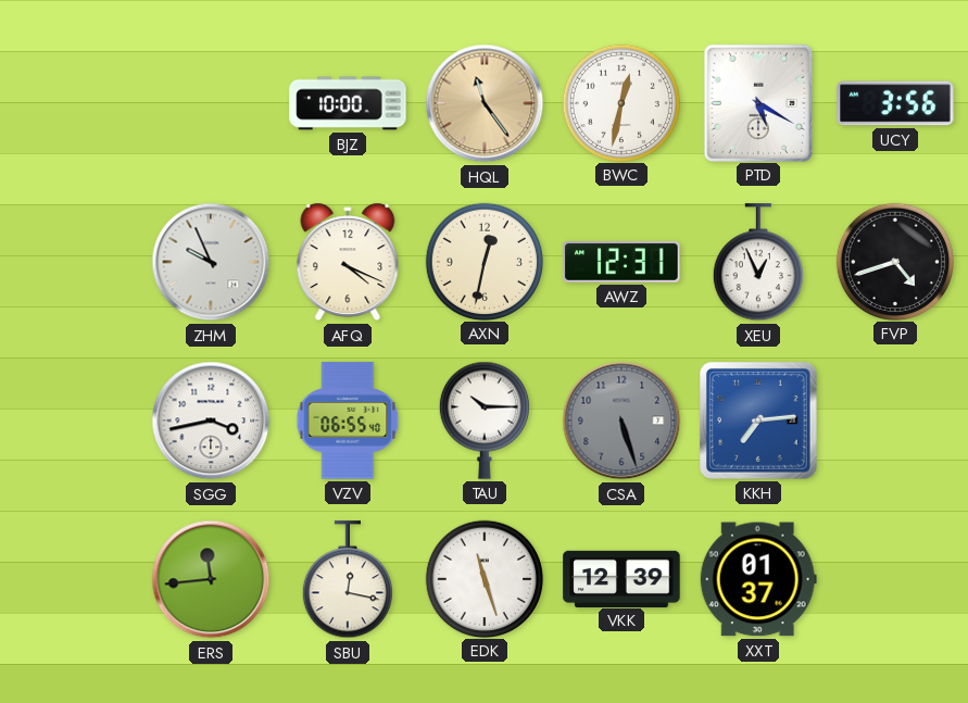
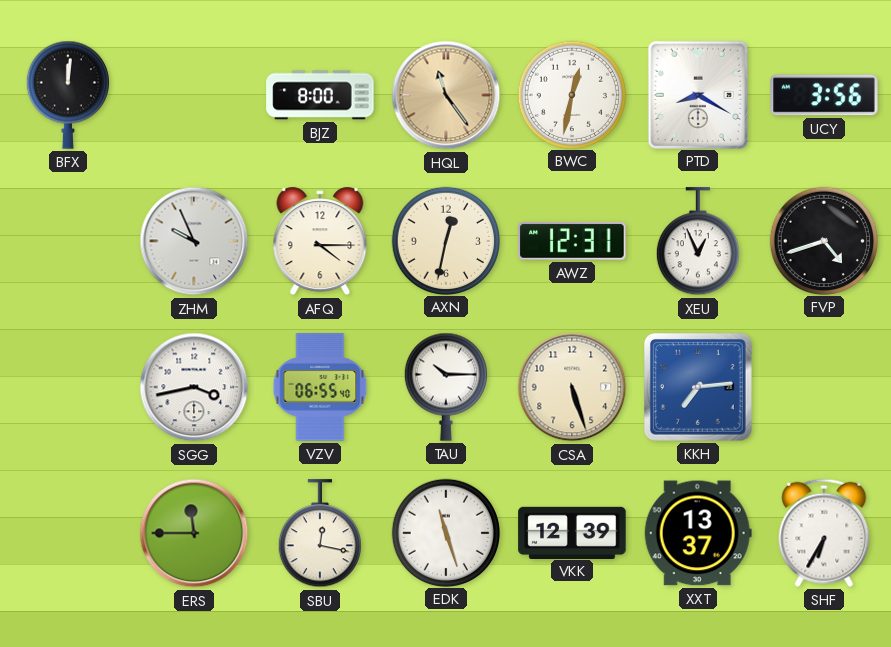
BFX: none -> 12:01 (68, 95)
BJZ: 10:00 -> 8:00 (320, 95)
PTD: 5:20 -> 8:20 (698, 94)
AFQ: 4:19 -> 4:15 (320, 241)
CSA dial: grey -> cream (572, 387)
ERS: 11:44 -> 11:45 (194, 533)
XXT: 01:37 -> 13:37 (698, 533)
SHF: none -> 6:35 (824, 533)
